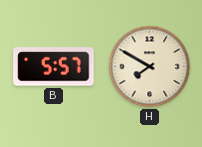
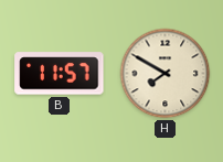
B: 5:57 -> 11:57 (60, 74)
